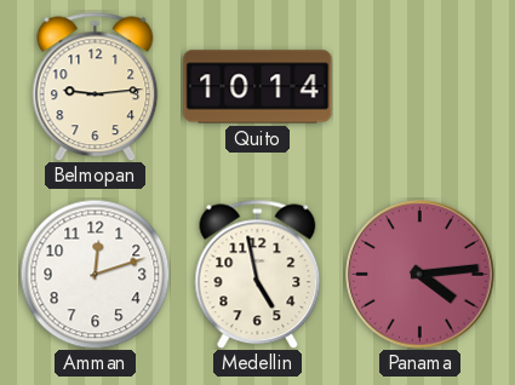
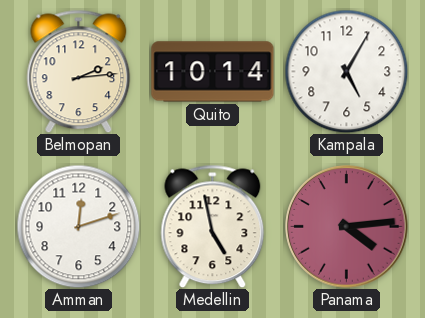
Belmopan: 9:14 -> 2:14 (79, 71)
Kampala: none -> 5:05 (346, 71)
